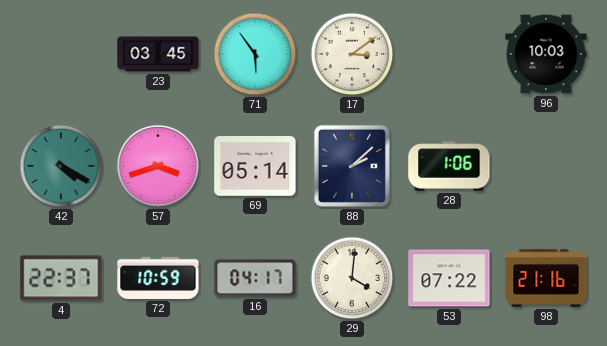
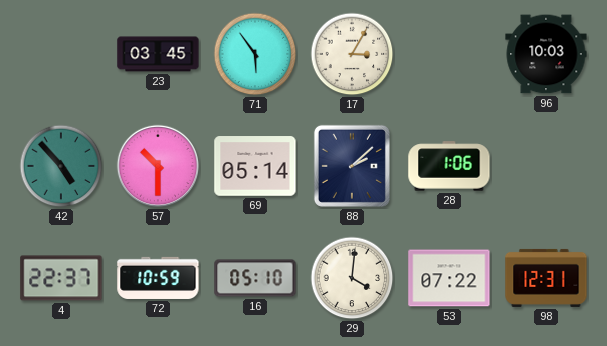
17: 3:09 -> 3:05 (352, 54)
42: 4:20 -> 4:53 (61, 166)
57: 3:42 -> 10:30 (158, 166)
16: 04:17 -> 05:10 (255, 278)
98: 21:16 -> 12:31 (546, 278)
